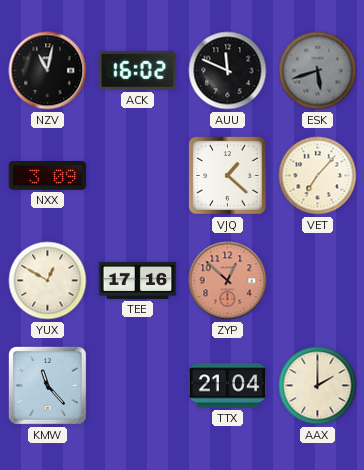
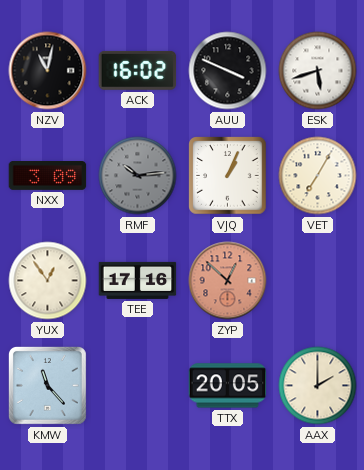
AUU: 11:49 -> 3:49 (228, 71)
ESK dial: grey -> white (318, 71)
RMF: none -> 10:14 (138, 176)
VJQ: 1:22 -> 1:04 (228, 176)
VET: 7:07 -> 7:05 (318, 176)
YUX: 12:50 -> 12:54 (48, 281)
TTX: 21:04 -> 20:05 (228, 386)
